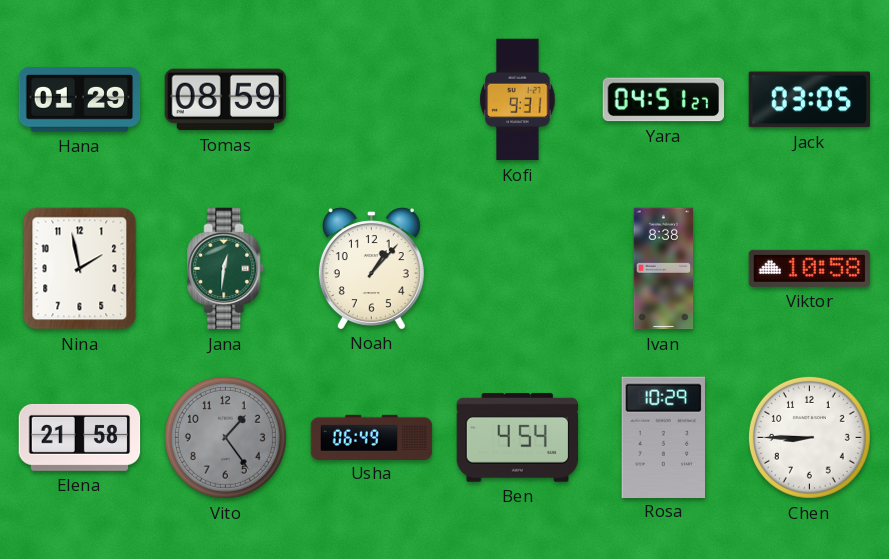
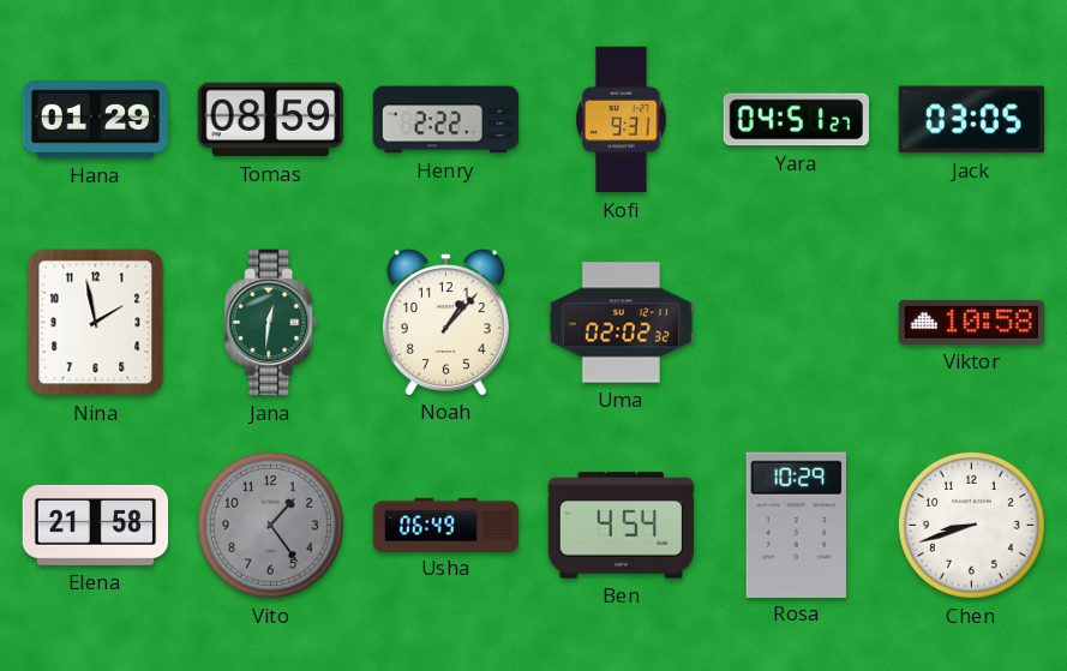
Henry: none -> 2:22 (446, 120)
Uma: none -> 02:02 (622, 323)
Ivan: 8:38 -> none (664, 269)
Chen: 8:45 -> 8:42 (971, 525)
